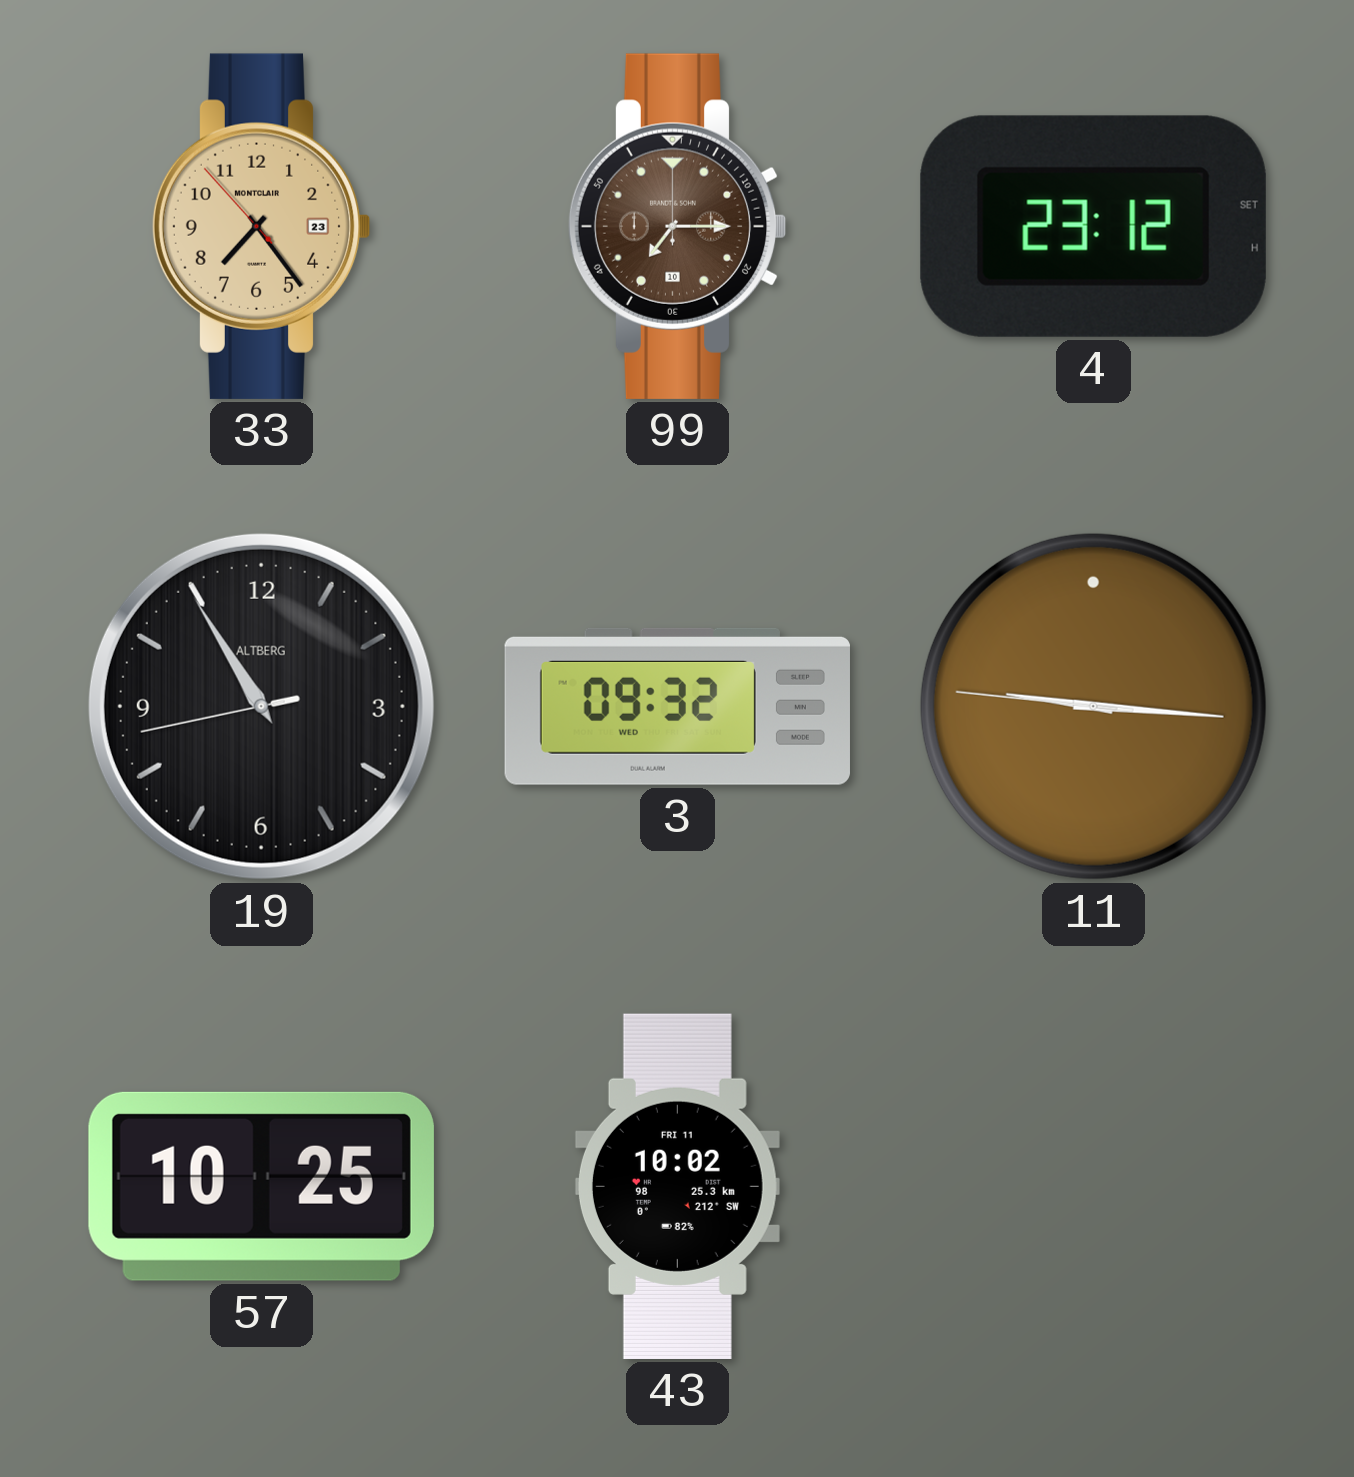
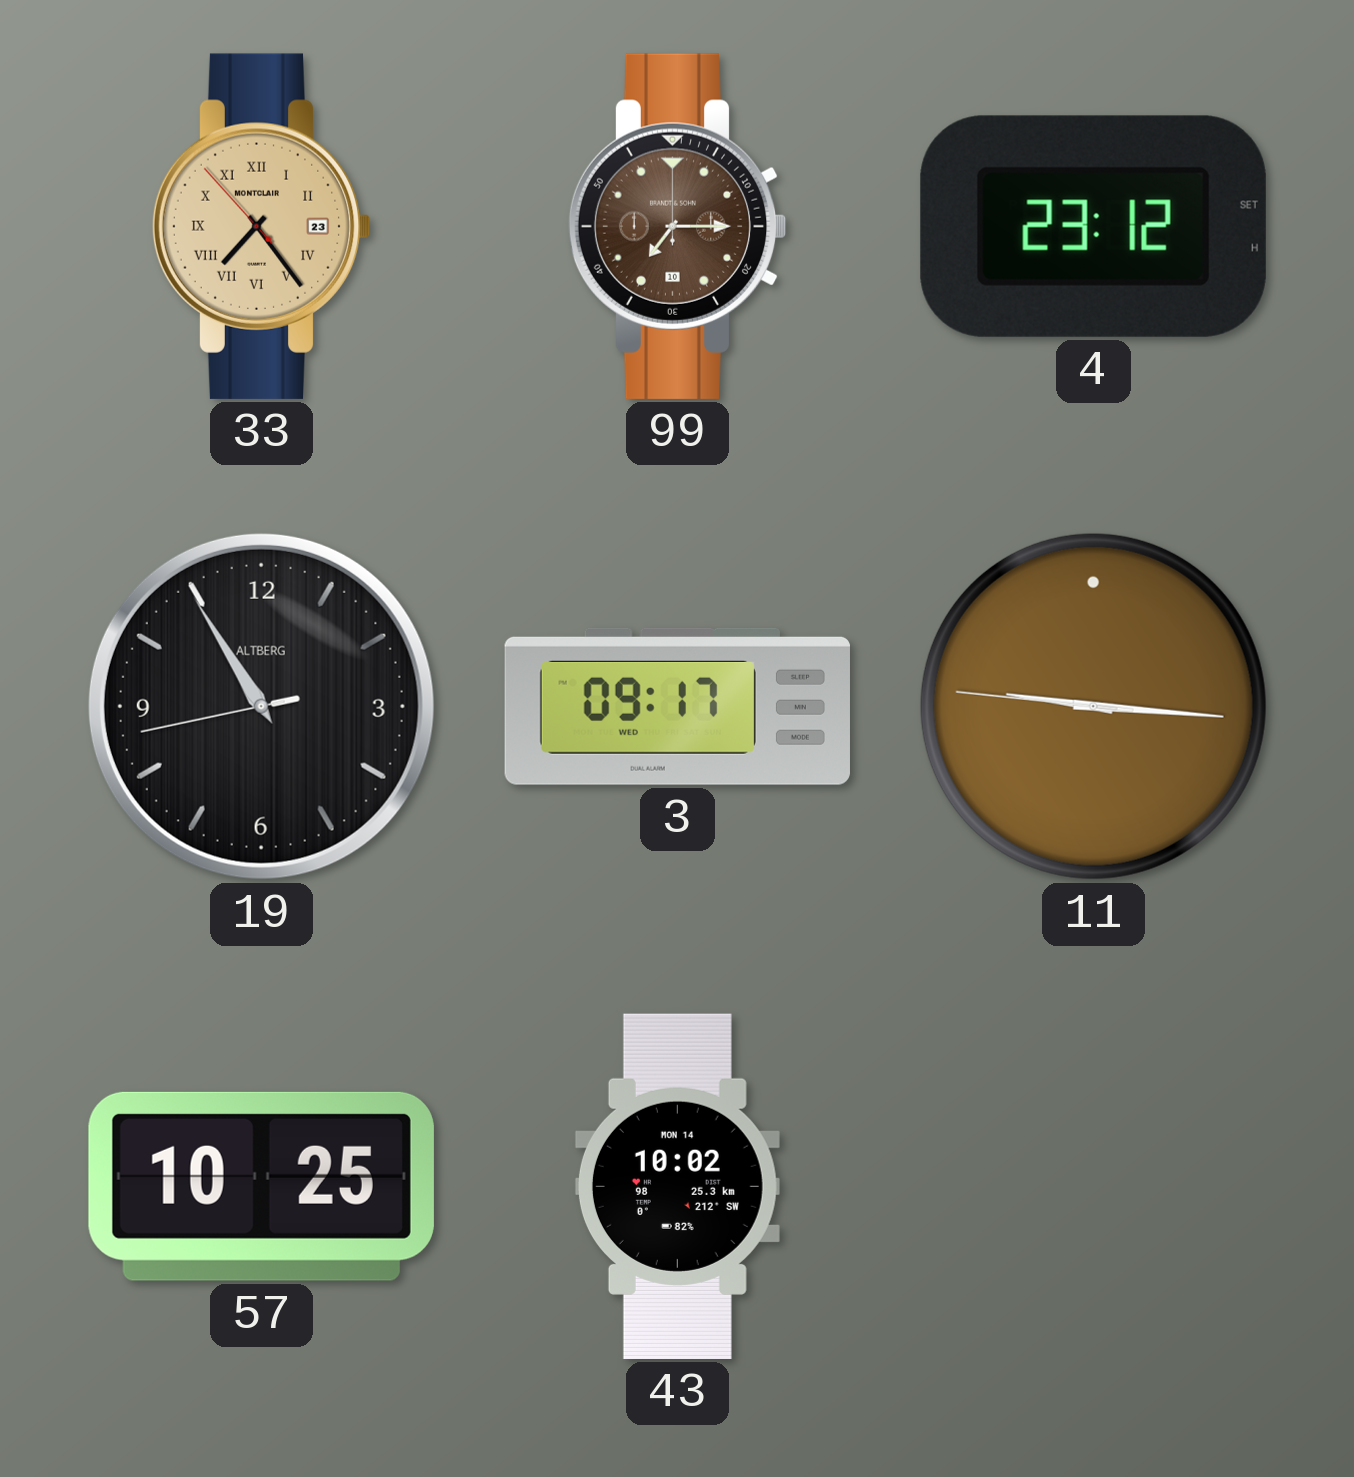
33 numerals: Arabic -> Roman (261, 226)
3: 09:32 -> 09:17 (677, 706)
43 date: FRI 11 -> MON 14 (677, 1186)
